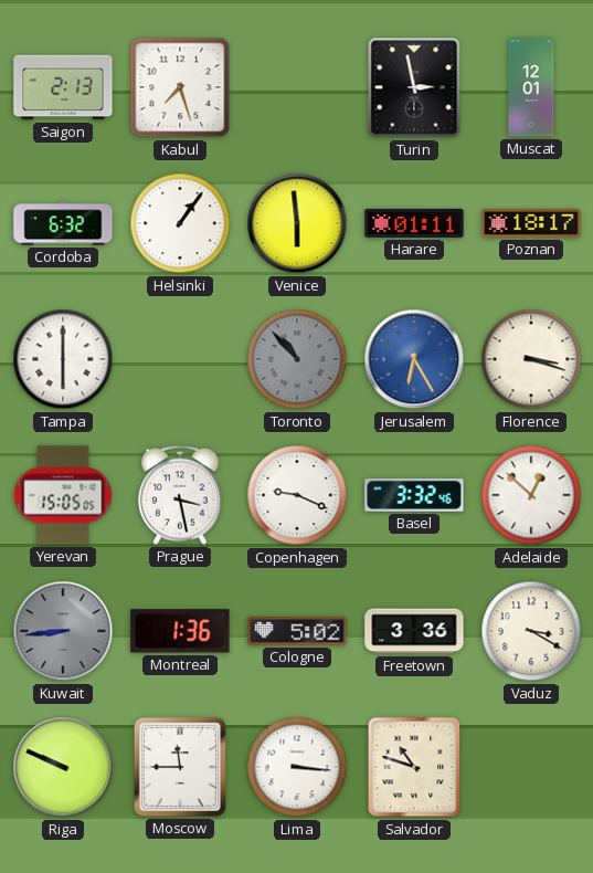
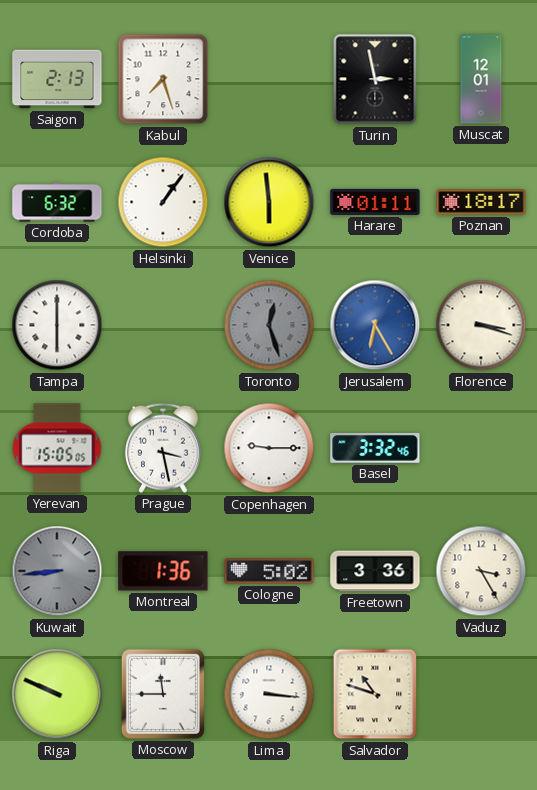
Toronto: 10:53 -> 12:27 (269, 325)
Copenhagen: 9:19 -> 9:15 (269, 448)
Adelaide: 12:52 -> none (531, 495)
Vaduz: 3:20 -> 3:25 (481, 571)
